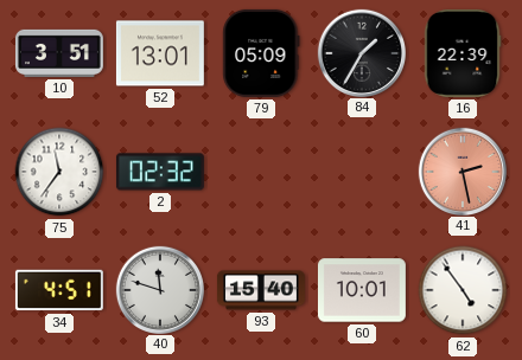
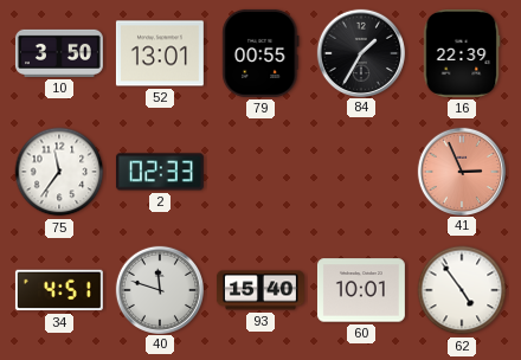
10: 3:51 -> 3:50 (59, 53)
79: 05:09 -> 00:55 (260, 53)
2: 02:32 -> 02:33 (160, 172)
41: 2:28 -> 2:56 (461, 171)
